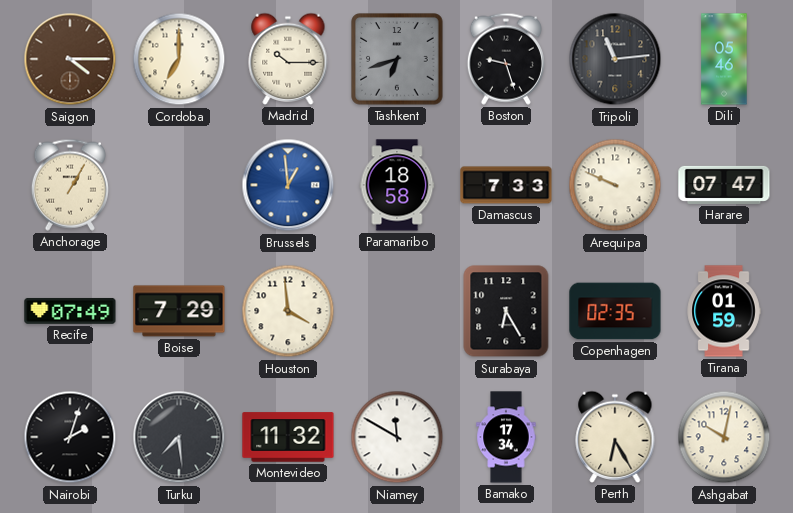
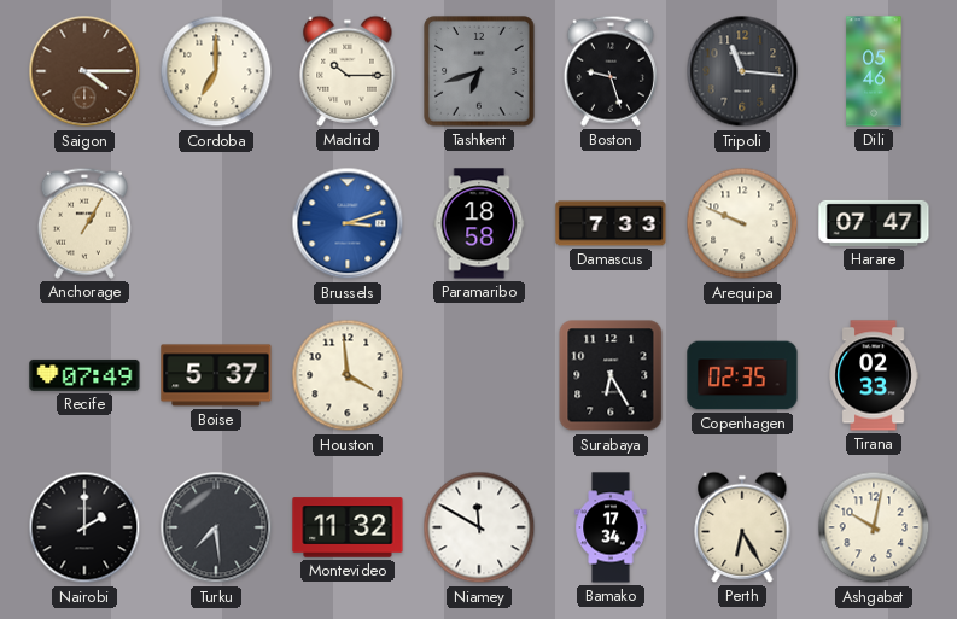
Tripoli: 11:14 -> 11:16 (742, 71)
Brussels: 12:59 -> 3:12 (348, 223)
Boise: 7:29 -> 5:37 (216, 375)
Tirana: 01:59 -> 02:33 (874, 375)
Nairobi: 2:03 -> 2:00 (84, 527)
